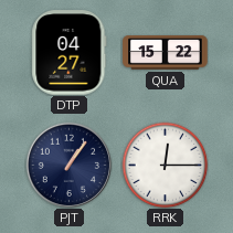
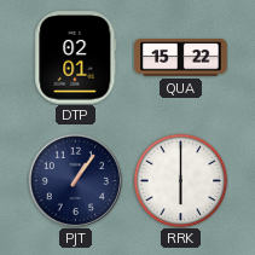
DTP: 04:27 -> 02:01 (76, 58)
RRK: 12:15 -> 6:00 (180, 180)
